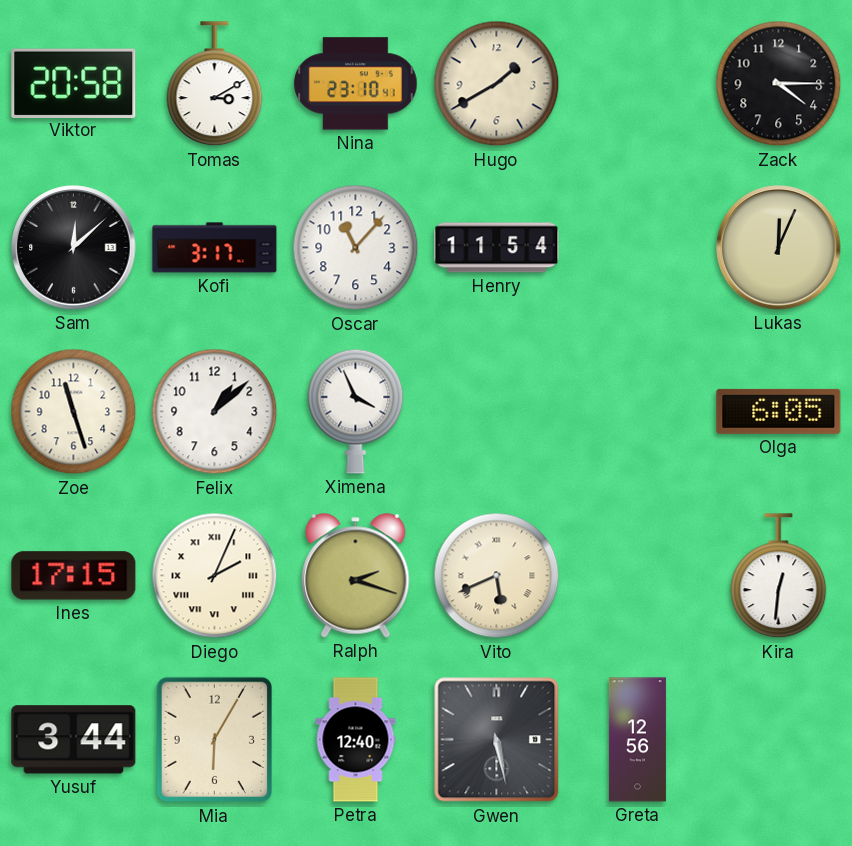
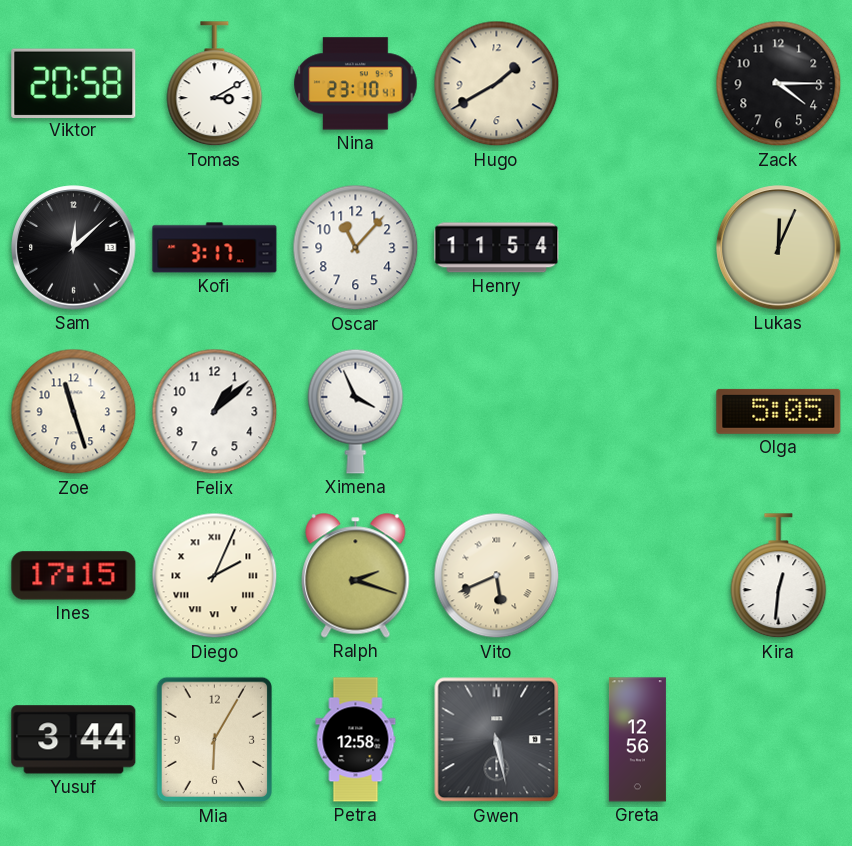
Olga: 6:05 -> 5:05 (779, 411)
Petra: 12:40 -> 12:58 (356, 740)
